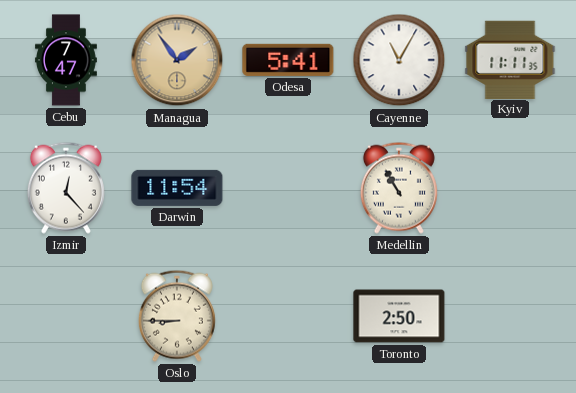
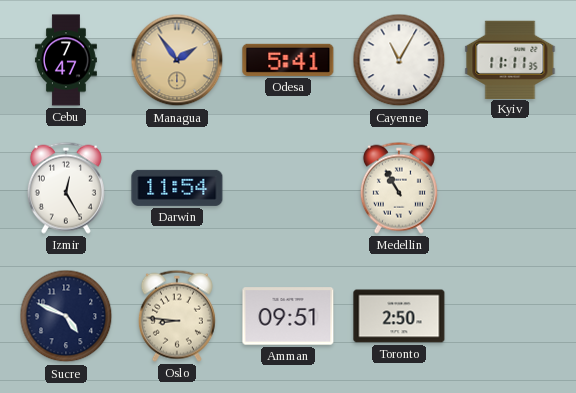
Izmir: 12:23 -> 12:25 (66, 188)
Sucre: none -> 4:49 (66, 316)
Oslo: 8:45 -> 8:46 (177, 316)
Amman: none -> 09:51 (288, 316)
